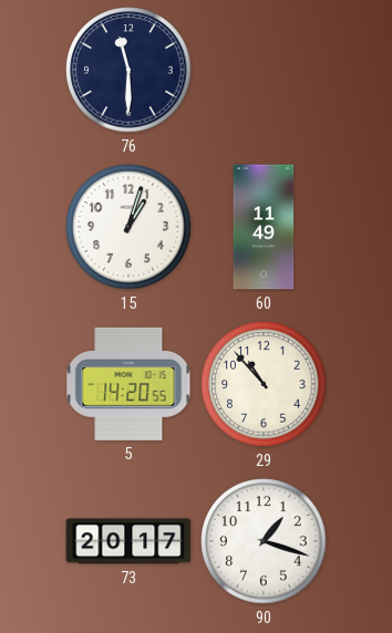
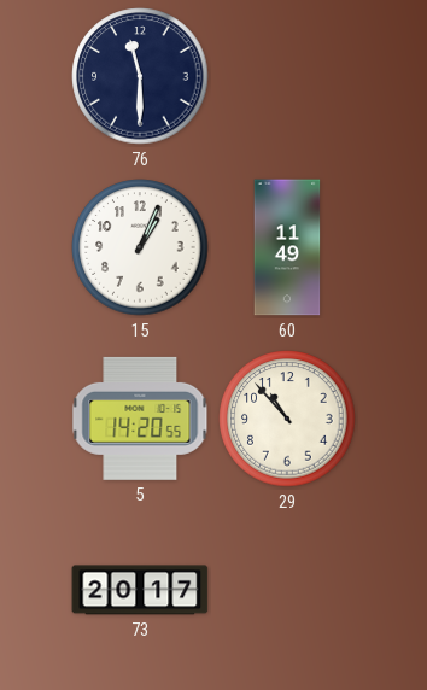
15: 1:03 -> 1:04 (140, 247)
90: 1:18 -> none (264, 541)
